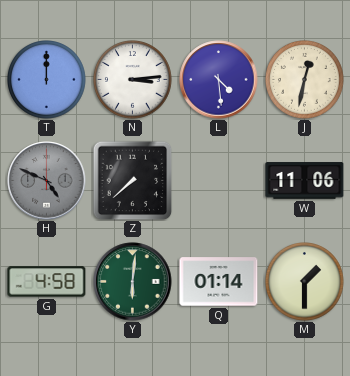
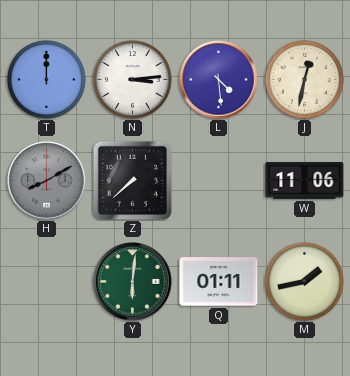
H: 4:49 -> 8:10 (47, 181)
G: 4:58 -> none (47, 282)
Q: 01:14 -> 01:11 (219, 282)
M: 1:30 -> 1:43 (305, 282)
